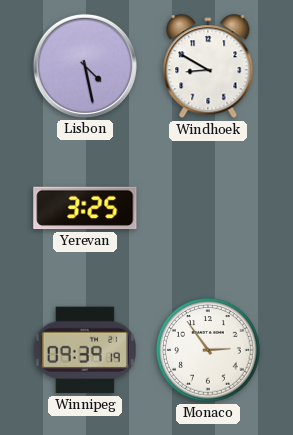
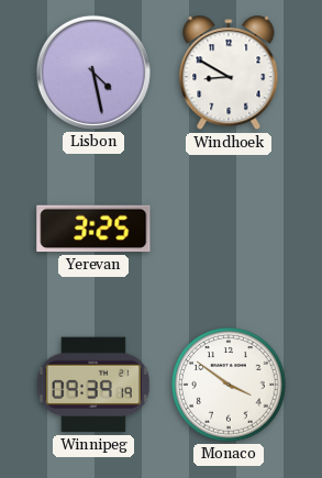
Monaco: 2:54 -> 3:51 (229, 385)
